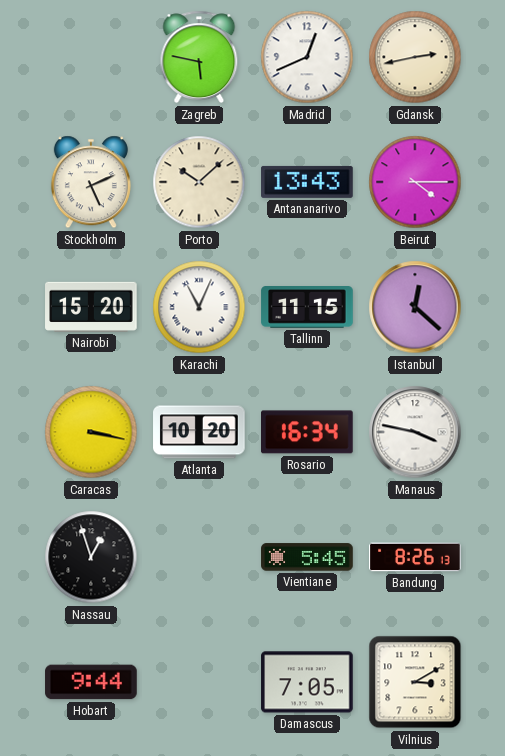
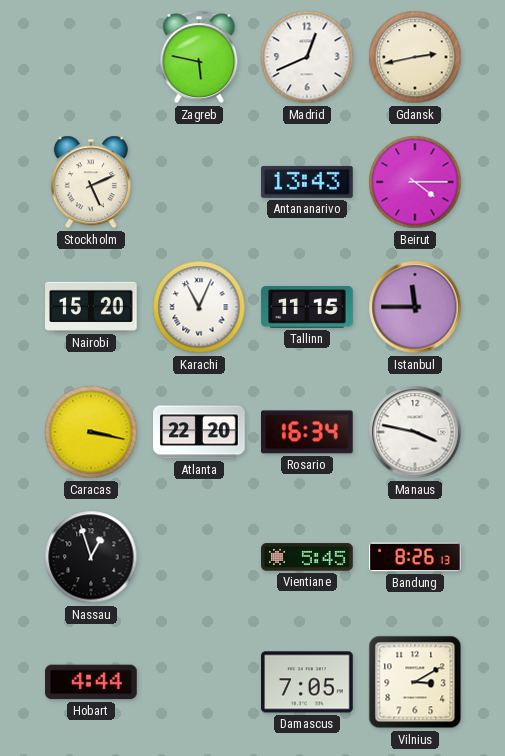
Porto: 10:08 -> none (199, 182)
Istanbul: 12:22 -> 11:45 (415, 307)
Atlanta: 10:20 -> 22:20 (199, 432)
Hobart: 9:44 -> 4:44 (91, 682)
